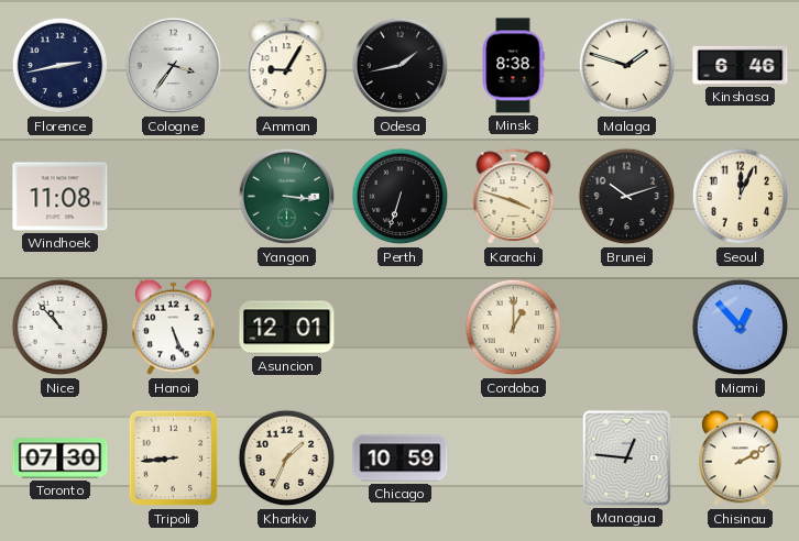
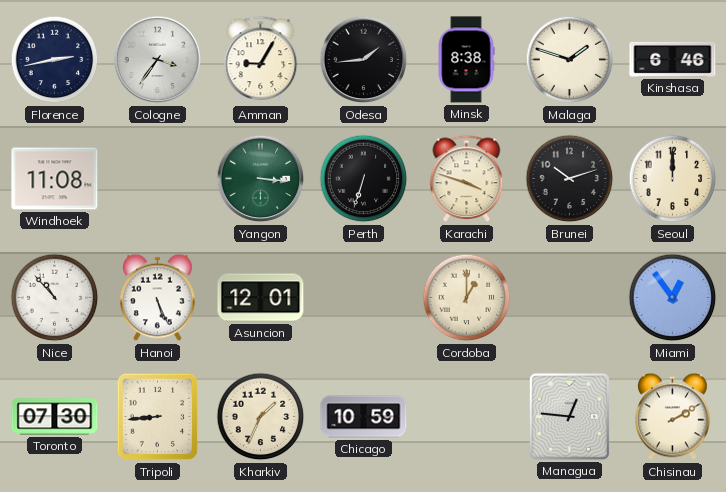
Odesa: 1:43 -> 1:44 (364, 60)
Seoul: 12:04 -> 12:00 (673, 179)
Miami: 12:53 -> 12:54 (673, 298)
